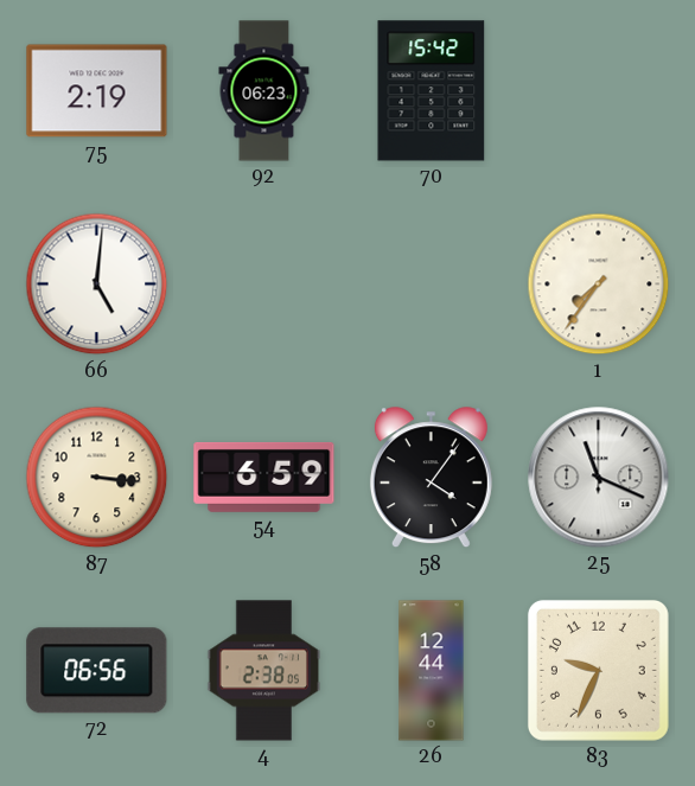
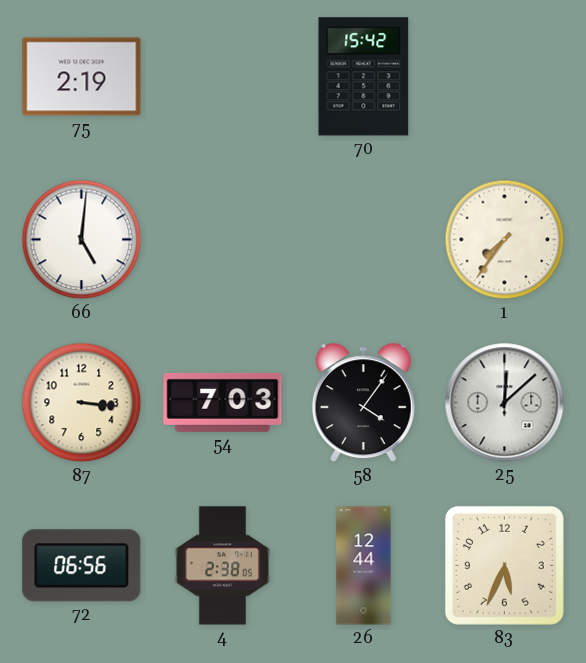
92: 06:23 -> none (264, 91)
54: 6:59 -> 7:03 (223, 402)
25: 11:19 -> 12:08 (505, 403)
83: 9:34 -> 5:34 (504, 565)
